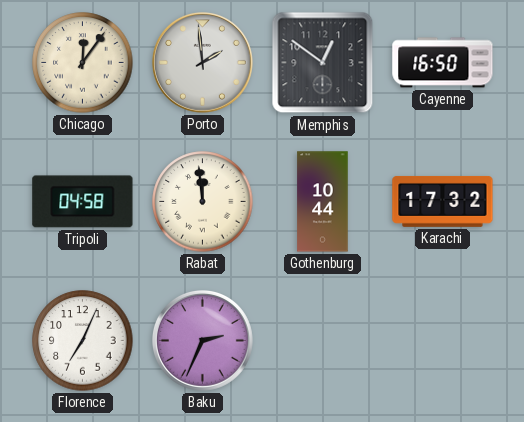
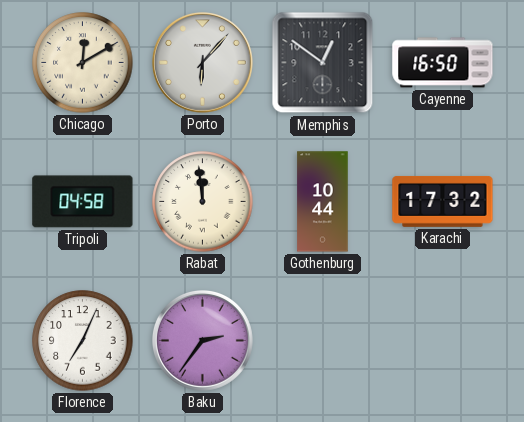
Chicago: 12:06 -> 12:10 (83, 63)
Porto: 1:59 -> 6:07 (203, 63)
Baku: 2:34 -> 2:36 (203, 341)
